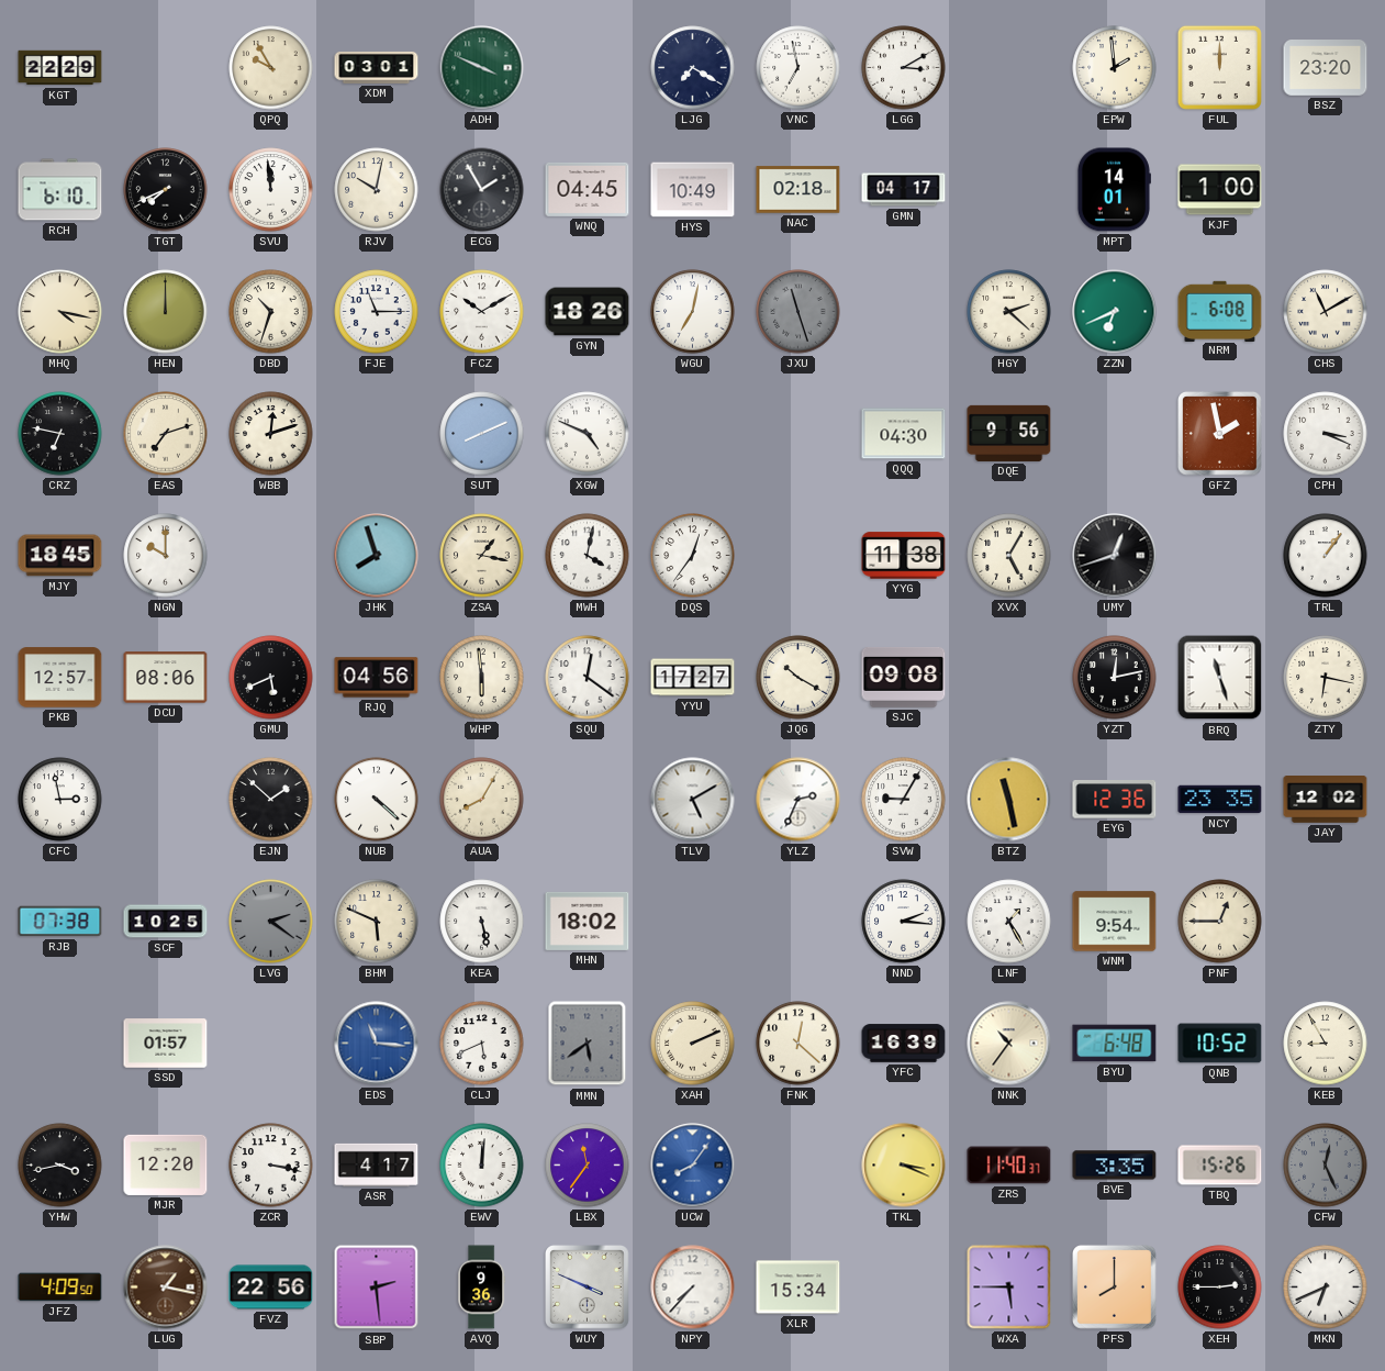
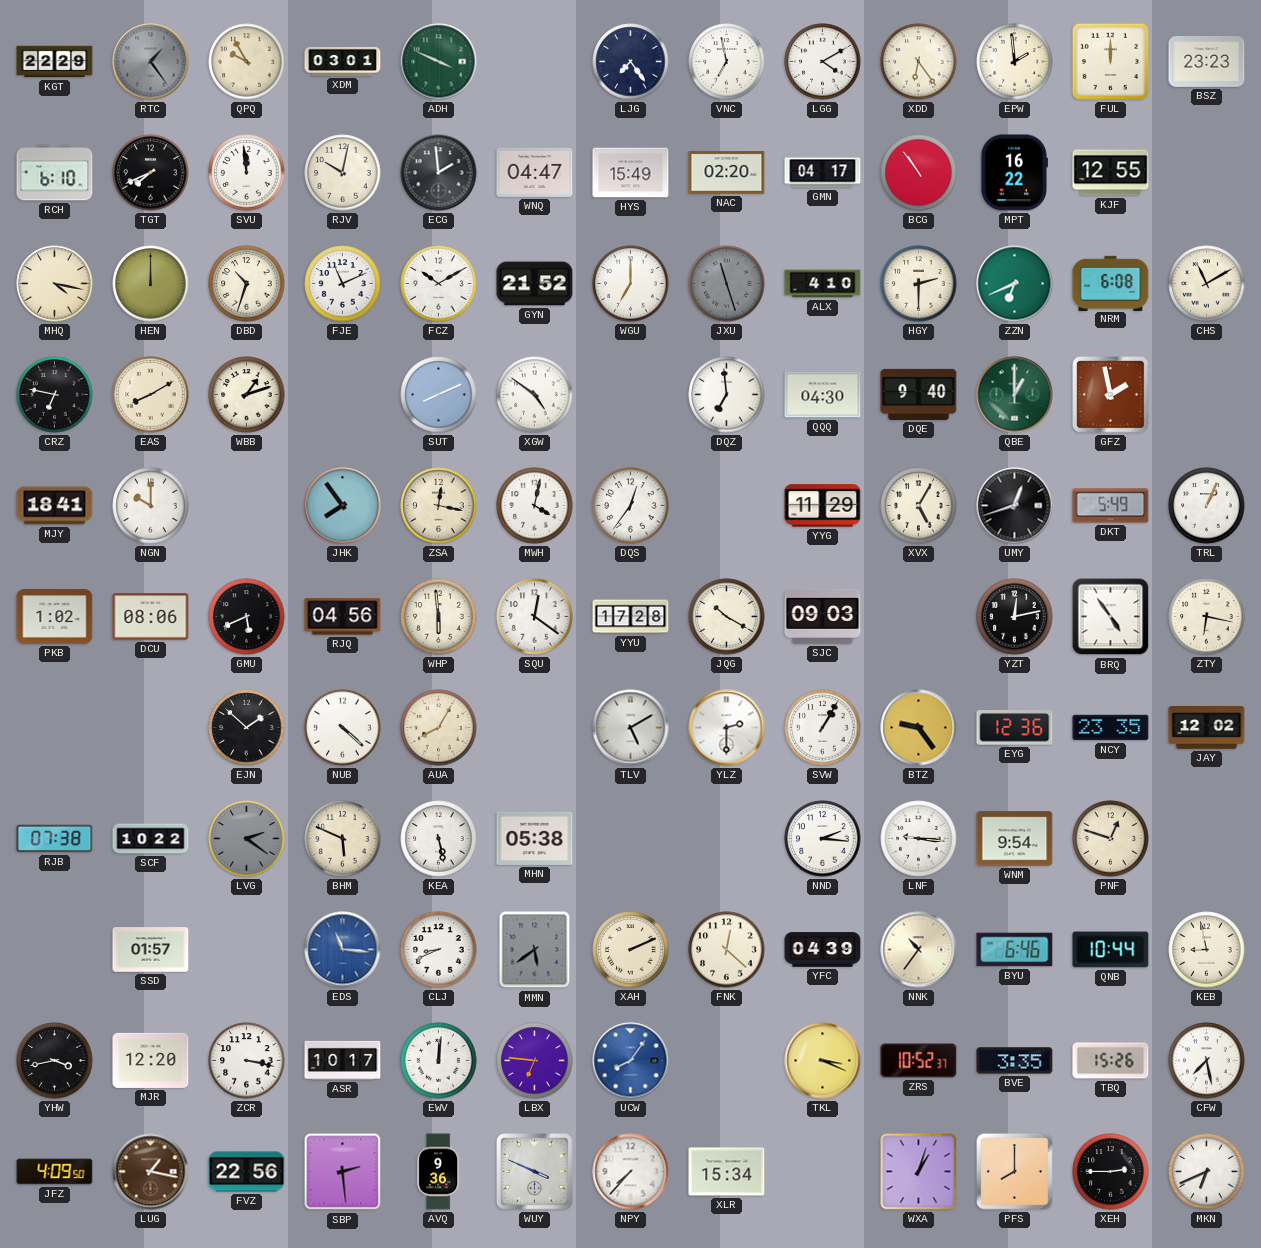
RTC: none -> 1:24 (151, 62)
LJG: 7:20 -> 7:24 (631, 62)
LGG: 3:10 -> 4:10 (823, 62)
XDD: none -> 6:24 (919, 62)
BSZ: 23:20 -> 23:23 (1207, 62)
ECG: 1:55 -> 1:59 (439, 173)
WNQ: 04:45 -> 04:47 (535, 172)
HYS: 10:49 -> 15:49 (631, 173)
NAC: 02:18 -> 02:20 (727, 173)
BCG: none -> 10:54 (919, 173)
MPT: 14:01 -> 16:22 (1014, 173)
KJF: 1:00 -> 12:55 (1111, 173)
FJE: 11:15 -> 11:11 (343, 284)
GYN: 18:26 -> 21:52 (535, 284)
WGU: 7:02 -> 7:00 (631, 284)
ALX: none -> 4:10 (823, 284)
HGY: 2:22 -> 2:30 (919, 284)
EAS: 7:12 -> 8:10 (151, 395)
WBB: 12:12 -> 1:12 (247, 395)
XGW: 4:49 -> 4:51 (535, 395)
DQZ: none -> 6:59 (727, 395)
DQE: 9:56 -> 9:40 (919, 394)
QBE: none -> 1:00 (1015, 395)
CPH: 3:19 -> none (1326, 434)
MJY: 18:45 -> 18:41 (55, 506)
JHK: 7:57 -> 7:54 (343, 506)
ZSA: 1:17 -> 12:17 (439, 506)
YYG: 11:38 -> 11:29 (823, 506)
DKT: none -> 5:49 (1111, 506)
TRL: 1:06 -> 1:04 (1207, 506)
PKB: 12:57 -> 1:02 (55, 617)
YYU: 17:27 -> 17:28 (631, 617)
SJC: 09:08 -> 09:03 (823, 616)
BRQ: 11:27 -> 4:54 (1111, 617)
CFC: 2:58 -> none (60, 800)
YLZ: 2:34 -> 2:30 (727, 728)
SVW: 9:05 -> 1:05 (823, 728)
BTZ: 11:28 -> 9:24 (919, 728)
SCF: 10:25 -> 10:22 (151, 839)
MHN: 18:02 -> 05:38 (535, 838)
LNF: 1:25 -> 9:16 (919, 839)
PNF: 12:45 -> 12:48 (1111, 839)
CLJ: 5:41 -> 8:41 (439, 950)
YFC: 16:39 -> 04:39 (823, 950)
BYU: 6:48 -> 6:46 (1015, 950)
QNB: 10:52 -> 10:44 (1111, 950)
KEB: 8:55 -> 8:58 (1207, 950)
ASR: 4:17 -> 10:17 (343, 1060)
LBX: 11:36 -> 6:46 (535, 1061)
ZRS: 11:40 -> 10:52 (919, 1061)
CFW: 12:26 -> 7:28 (1207, 1061)
CFW dial: grey -> white (1207, 1061)
WXA: 5:45 -> 1:03 (919, 1172)
